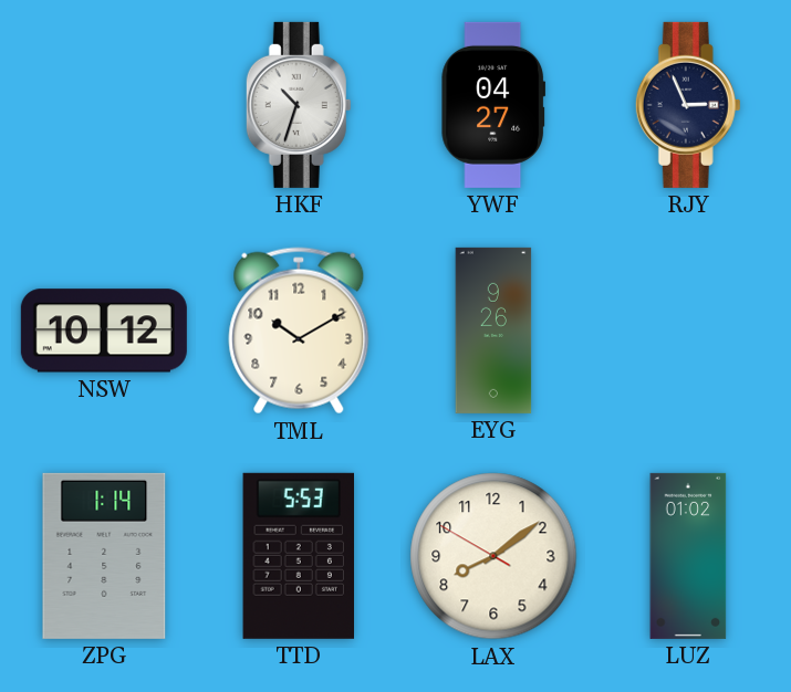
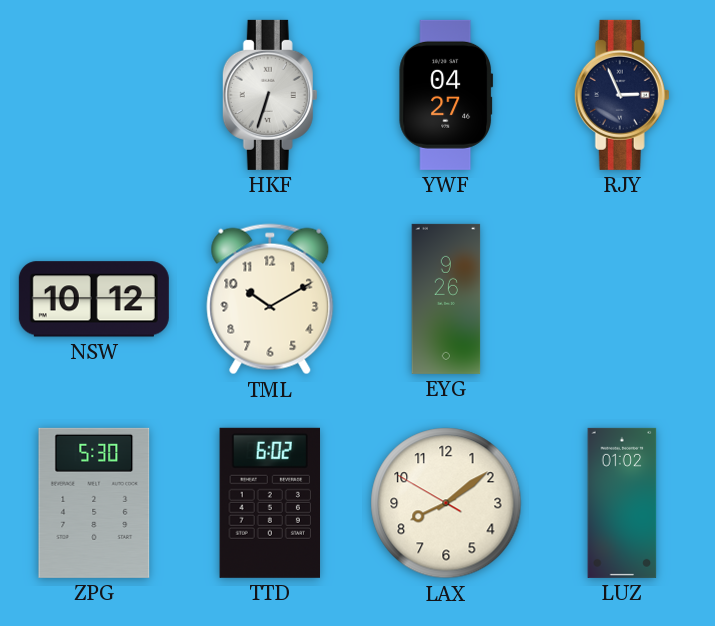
HKF: 10:33 -> 6:33 (270, 95)
ZPG: 1:14 -> 5:30 (94, 503)
TTD: 5:53 -> 6:02 (269, 503)
